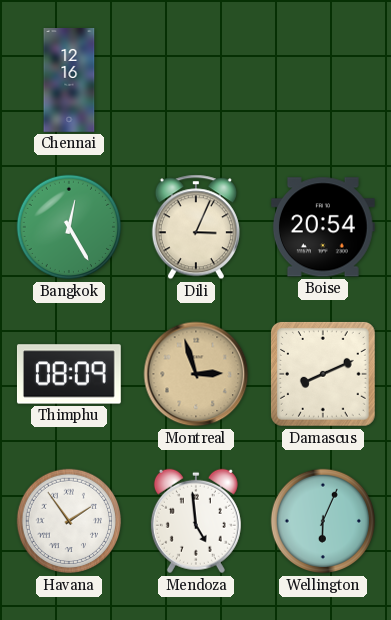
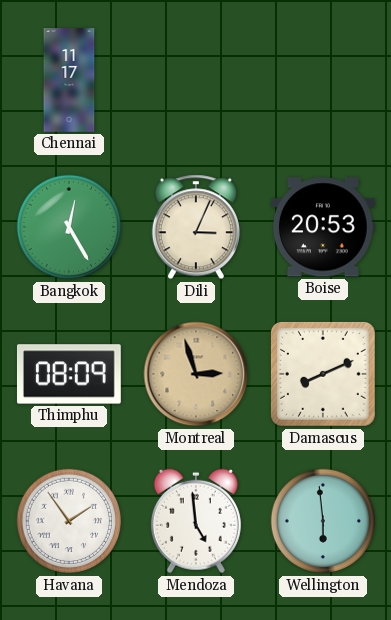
Chennai: 12:16 -> 11:17 (69, 81)
Boise: 20:54 -> 20:53 (323, 227)
Wellington: 6:04 -> 5:59 (323, 521)
